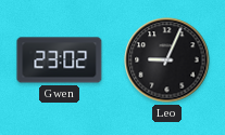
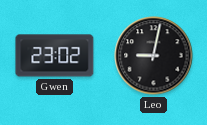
Leo: 9:04 -> 9:02 (154, 56)
